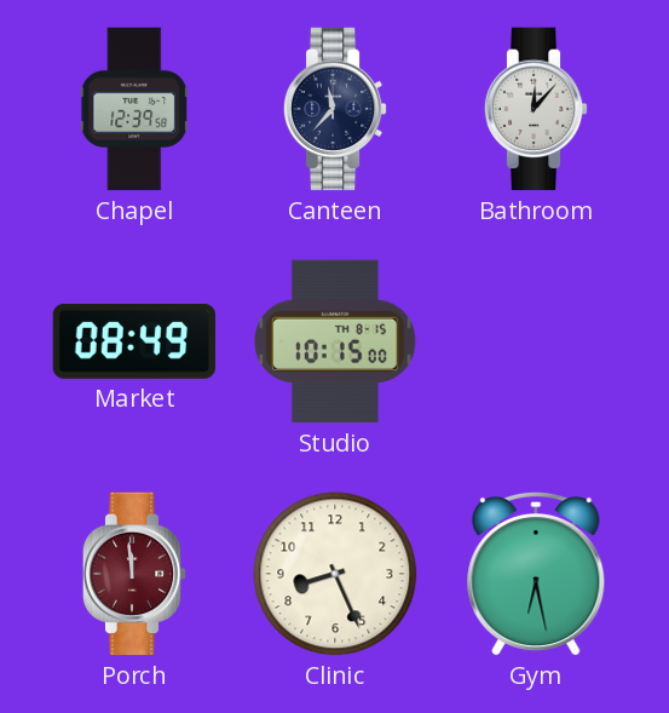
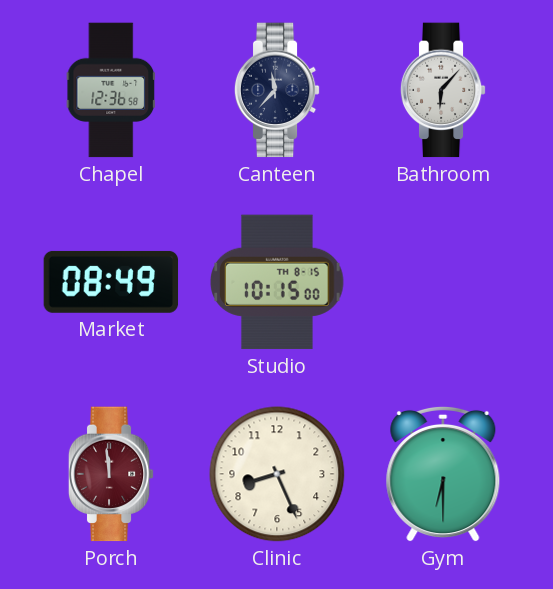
Chapel: 12:39 -> 12:36 (111, 90)
Bathroom: 12:07 -> 6:07 (443, 90)
Gym: 6:28 -> 6:30 (443, 474)
